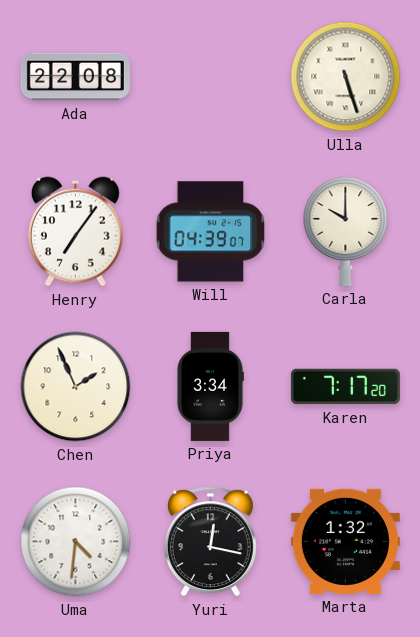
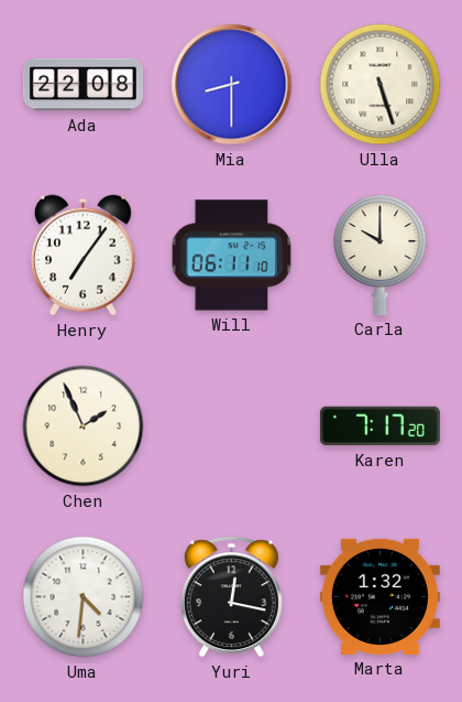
Mia: none -> 8:30 (232, 85)
Will: 04:39 -> 06:11 (232, 256)
Priya: 3:34 -> none (210, 386)
